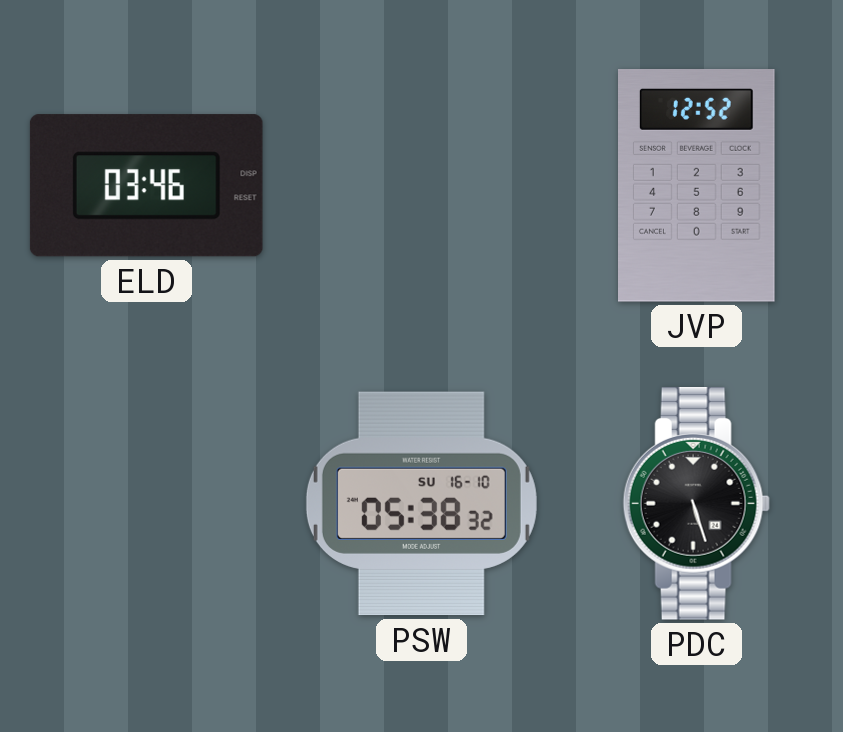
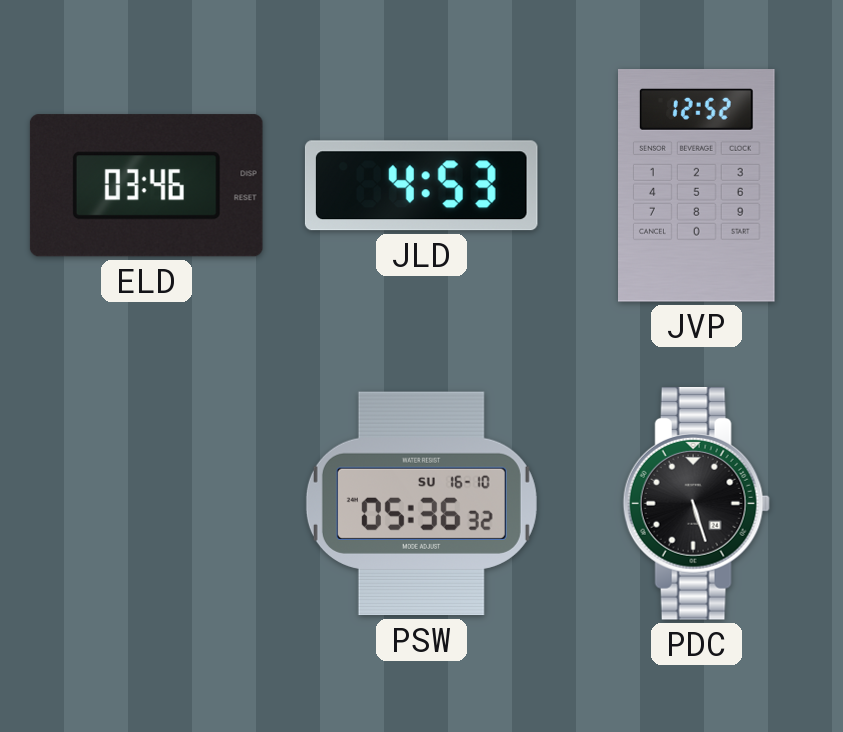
JLD: none -> 4:53 (421, 186)
PSW: 05:38 -> 05:36 (421, 504)
